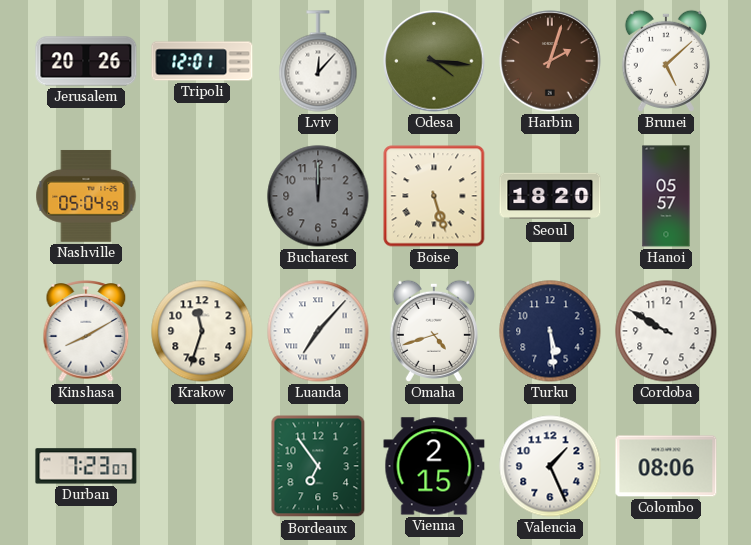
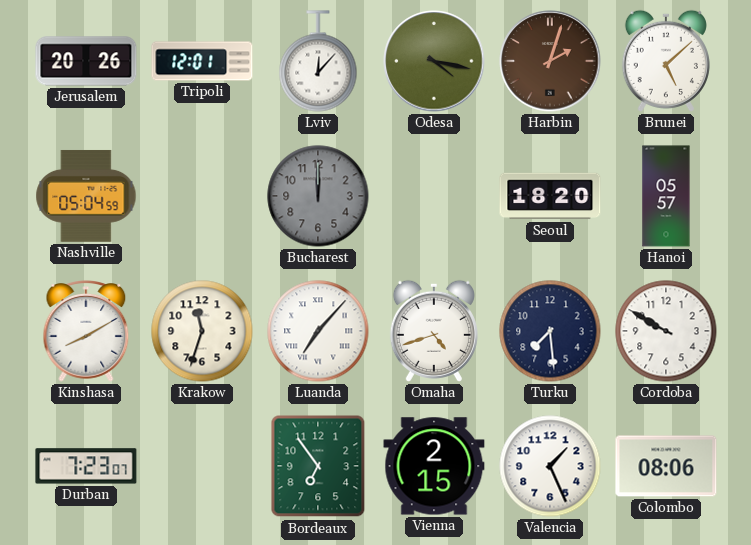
Odesa: 4:16 -> 4:17 (434, 61)
Boise: 5:27 -> none (434, 196)
Turku: 5:29 -> 7:29 (550, 331)
